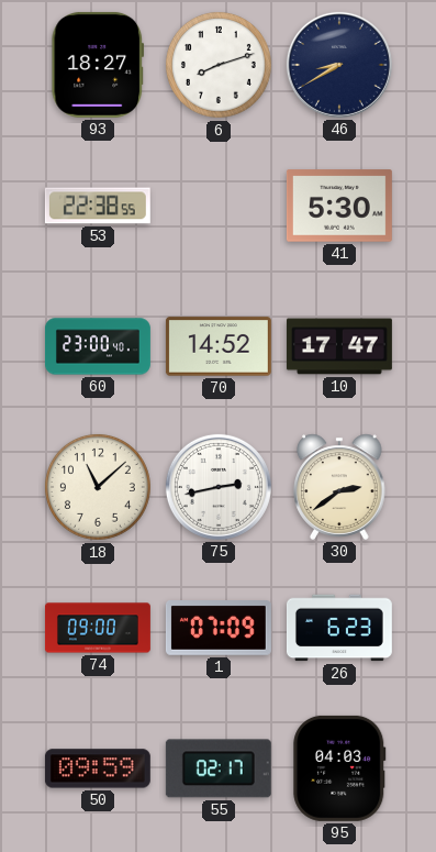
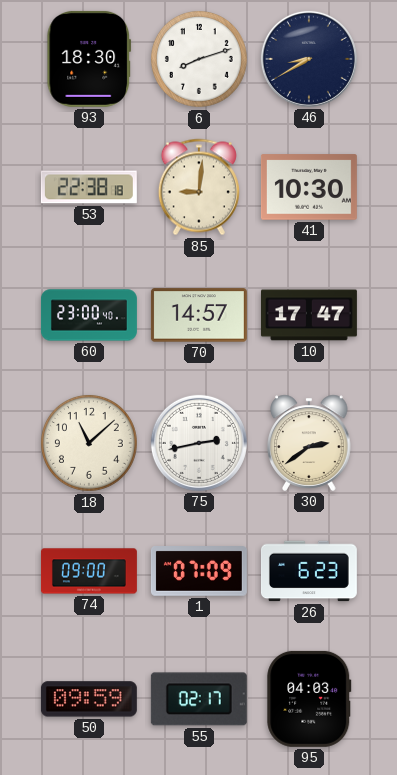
93: 18:27 -> 18:30 (89, 59)
53: 22:38:55 -> 22:38:18 (89, 187)
85: none -> 9:01 (199, 187)
41: 5:30 -> 10:30 (309, 187)
70: 14:52 -> 14:57 (199, 315)
